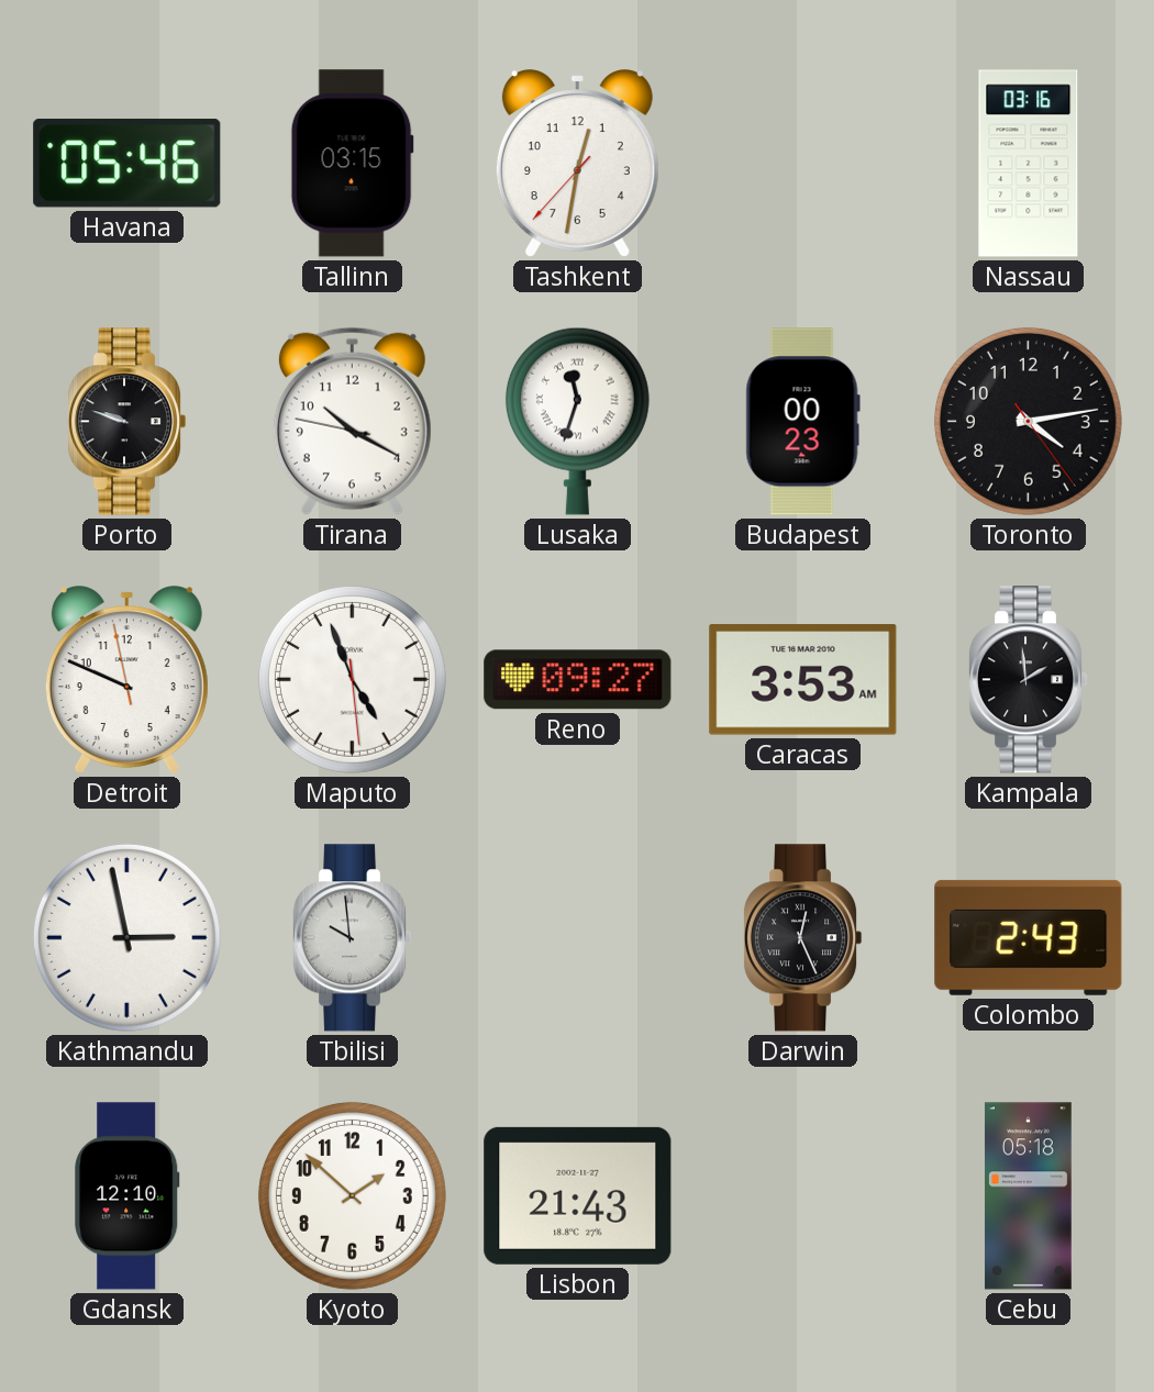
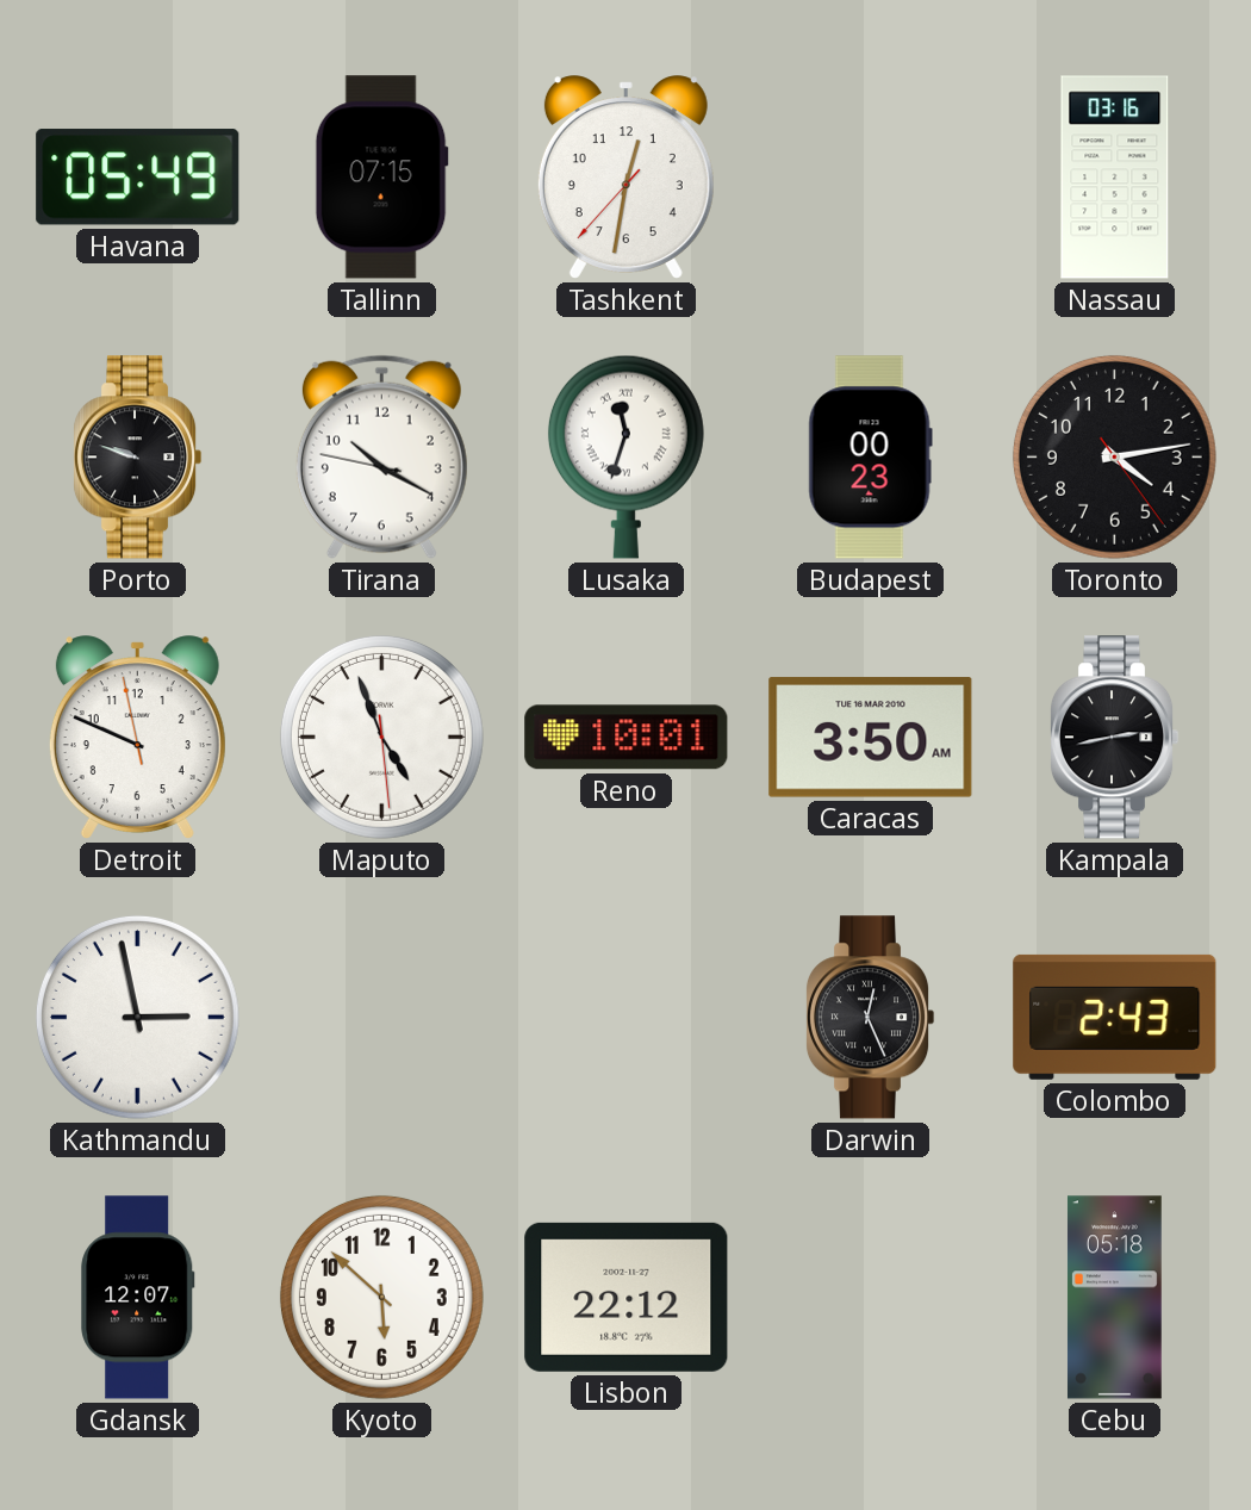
Havana: 05:46 -> 05:49 (138, 178)
Tallinn: 03:15 -> 07:15 (381, 178)
Reno: 09:27 -> 10:01 (627, 738)
Caracas: 3:53 -> 3:50 (871, 738)
Kampala: 1:59 -> 2:43 (1114, 738)
Tbilisi: 9:59 -> none (352, 938)
Gdansk: 12:10 -> 12:07 (138, 1298)
Kyoto: 1:52 -> 5:52 (381, 1297)
Lisbon: 21:43 -> 22:12 (627, 1297)
